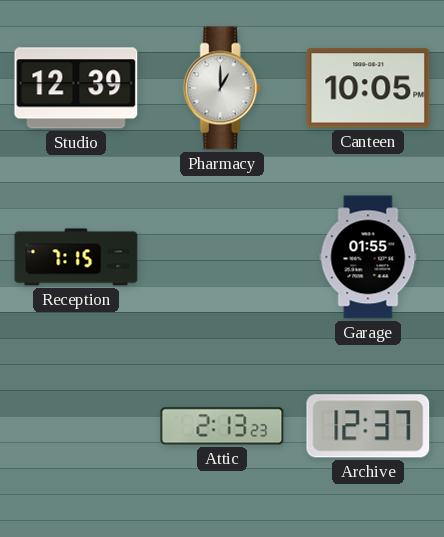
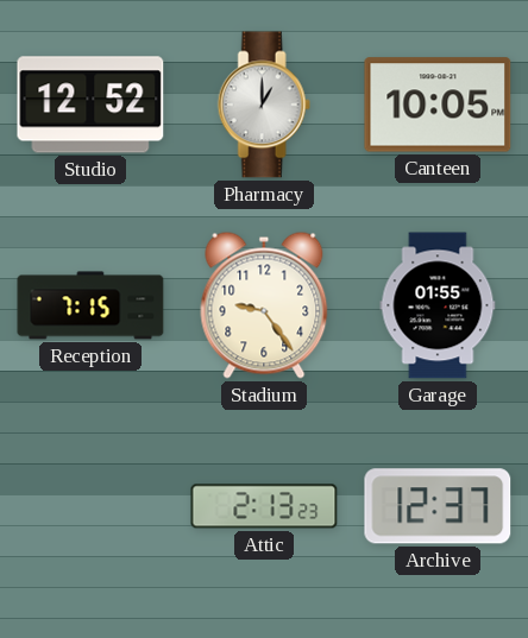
Studio: 12:39 -> 12:52 (90, 105)
Stadium: none -> 9:24 (264, 305)
